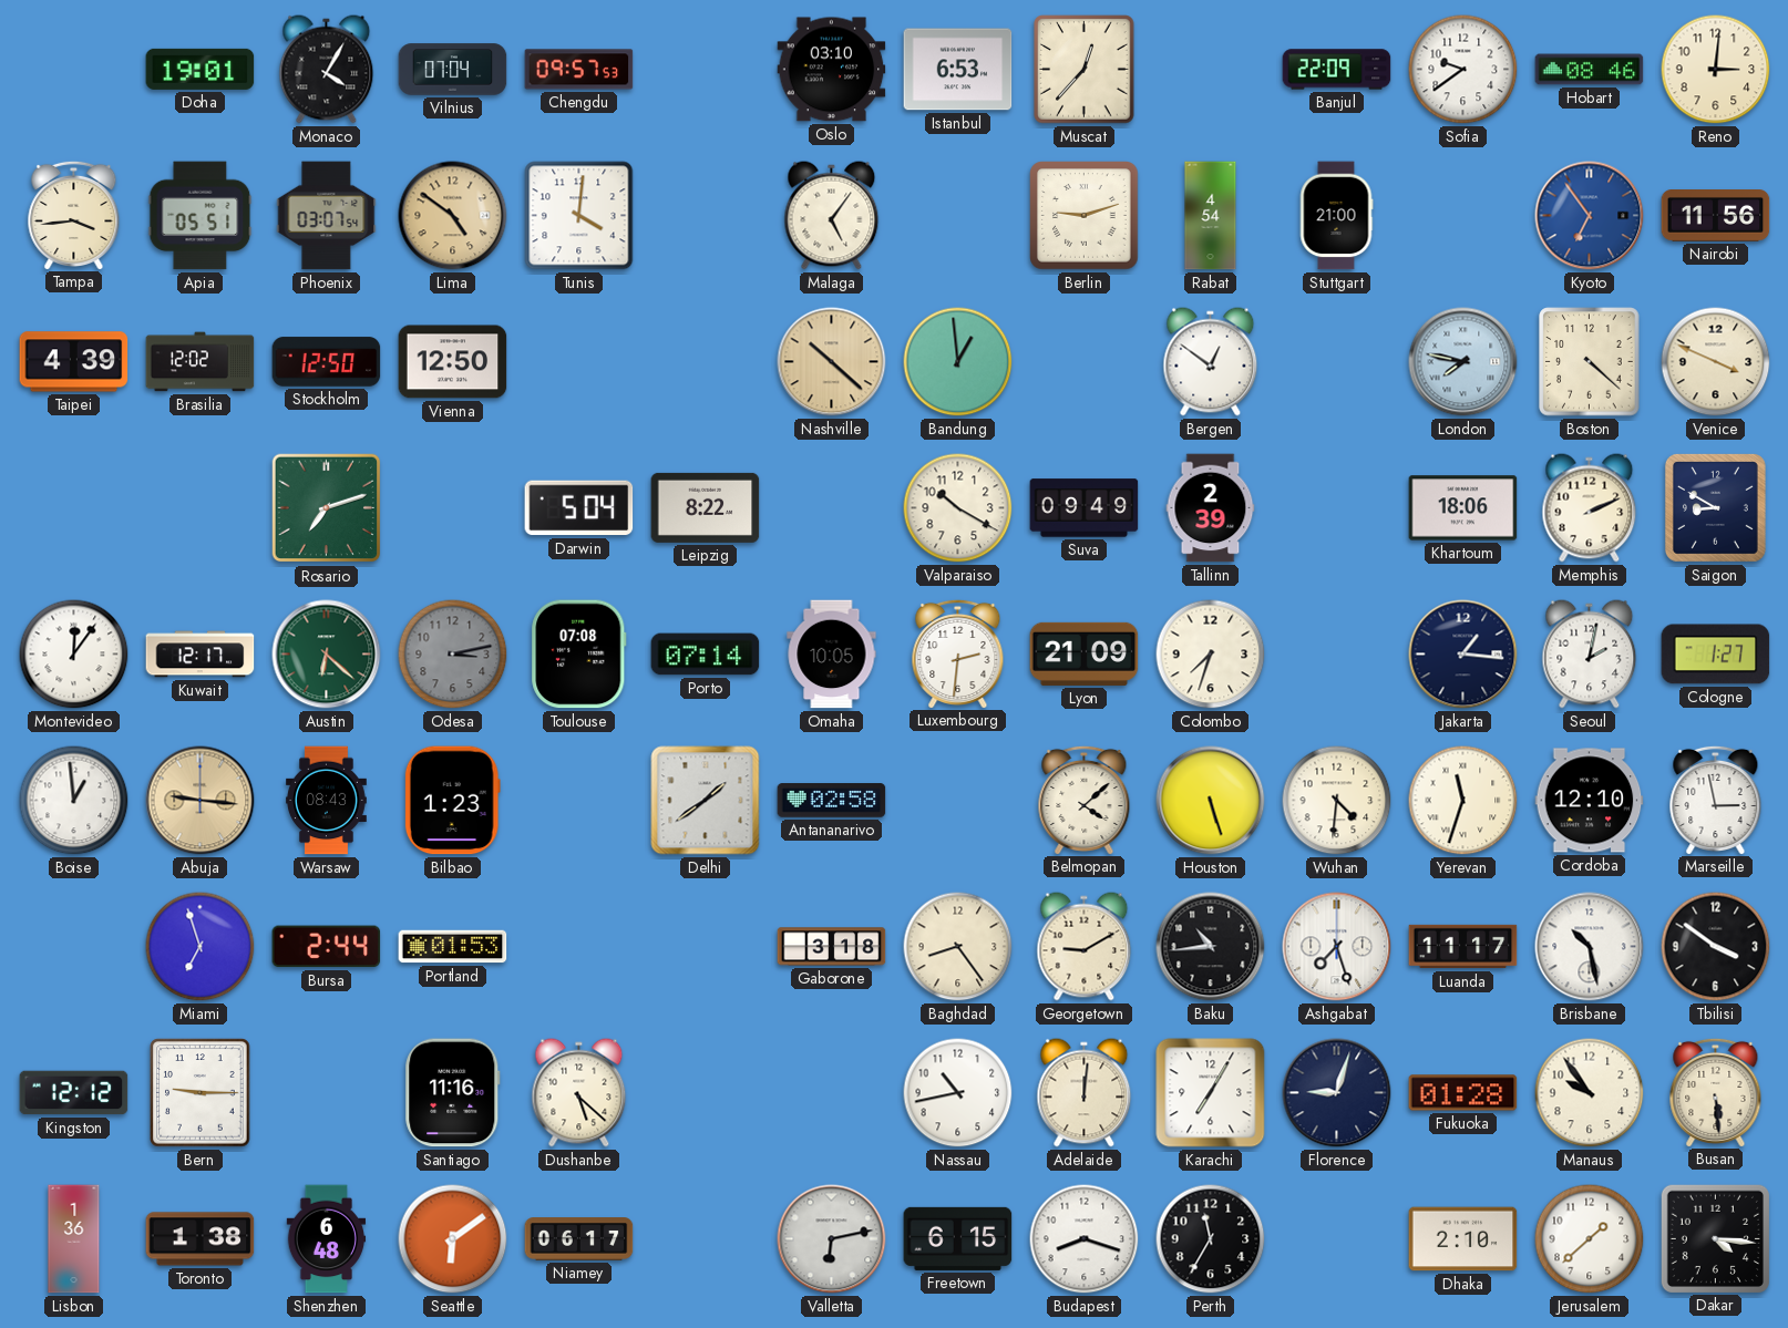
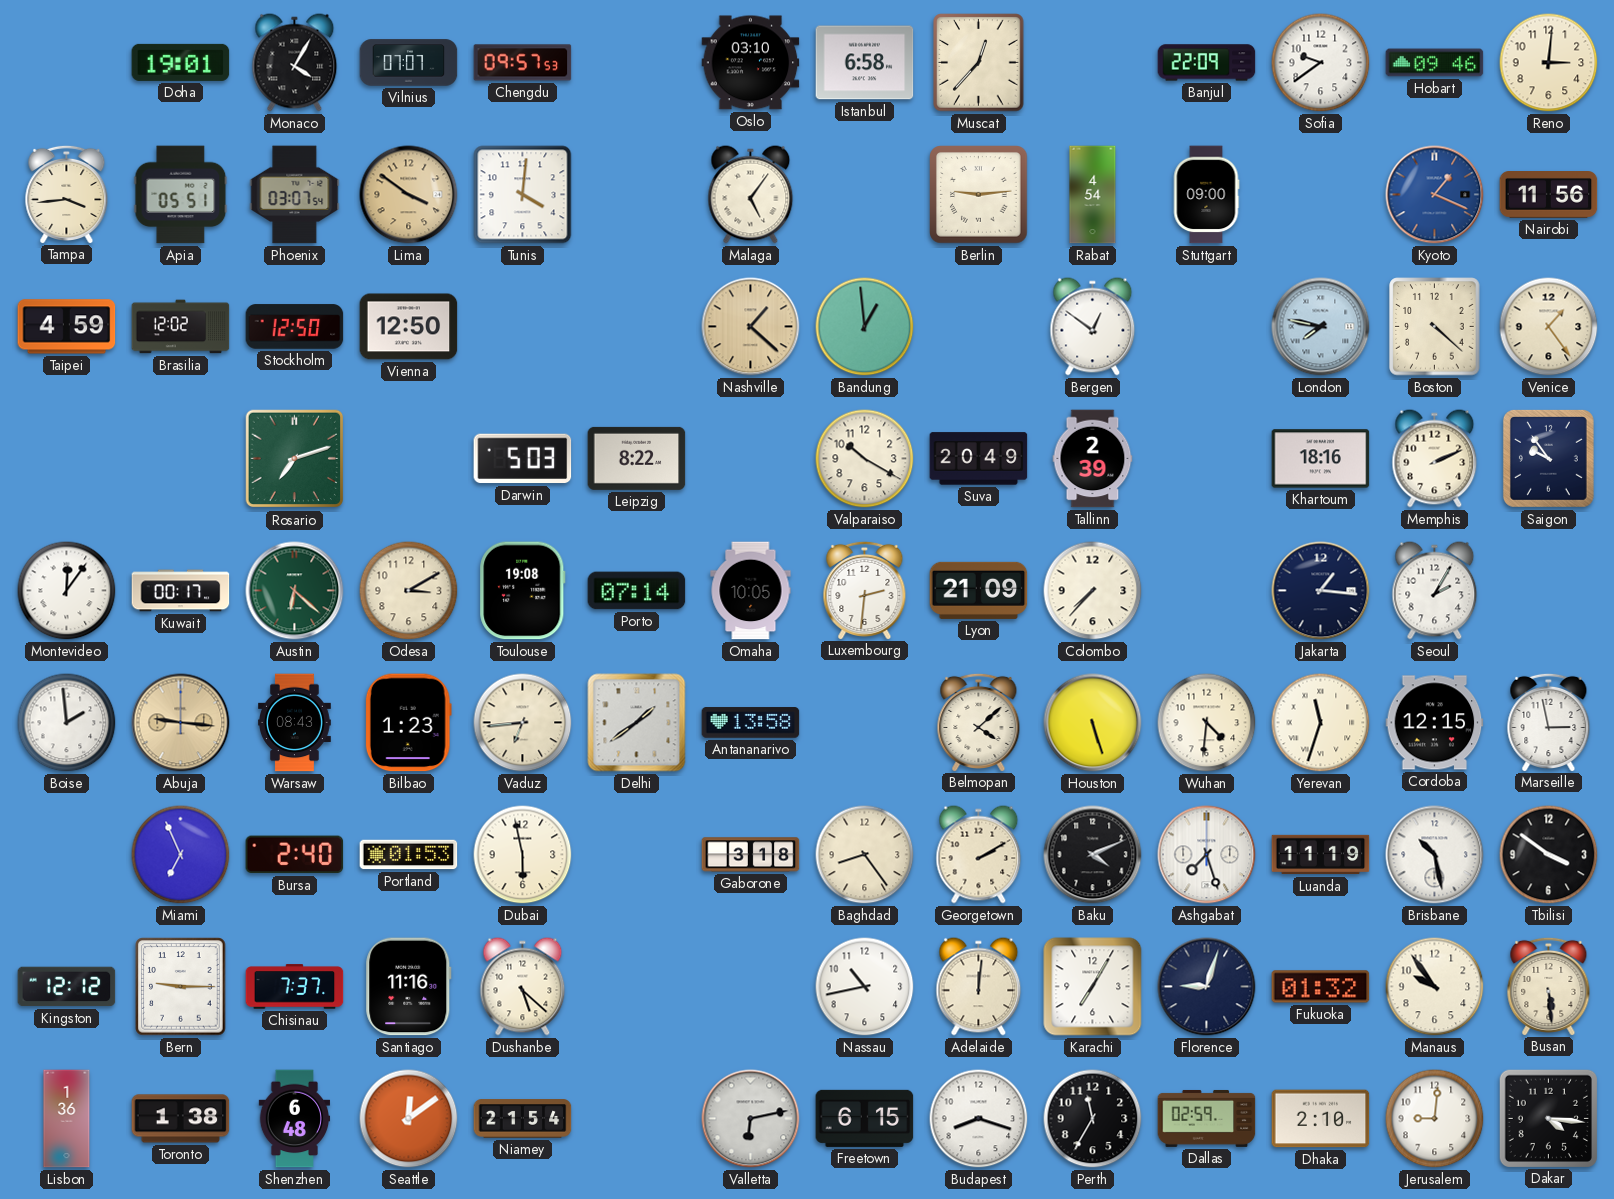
Vilnius: 07:04 -> 07:07 (409, 63)
Istanbul: 6:53 -> 6:58 (865, 63)
Hobart: 08:46 -> 09:46 (1435, 63)
Lima: 4:51 -> 3:51 (409, 195)
Berlin: 9:12 -> 9:14 (979, 195)
Stuttgart: 21:00 -> 09:00 (1206, 195)
Kyoto: 6:54 -> 1:19 (1435, 195)
Taipei: 4:39 -> 4:59 (67, 327)
Nashville: 10:22 -> 1:22 (751, 327)
Venice: 3:49 -> 1:24 (1549, 327)
Darwin: 5:04 -> 5:03 (523, 459)
Suva: 09:49 -> 20:49 (979, 459)
Khartoum: 18:06 -> 18:16 (1321, 459)
Saigon: 8:50 -> 9:54 (1548, 458)
Kuwait: 12:17 -> 00:17 (181, 591)
Odesa: 3:13 -> 3:10 (409, 591)
Odesa dial: grey -> cream (409, 591)
Toulouse: 07:08 -> 19:08 (523, 591)
Colombo: 7:33 -> 7:37 (1093, 591)
Seoul: 2:02 -> 2:05 (1435, 591)
Cologne: 1:27 -> none (1716, 655)
Boise: 12:59 -> 1:59 (67, 723)
Vaduz: none -> 6:44 (523, 723)
Antananarivo: 02:58 -> 13:58 (751, 723)
Cordoba: 12:10 -> 12:15 (1435, 723)
Miami: 6:57 -> 6:56 (181, 855)
Bursa: 2:44 -> 2:40 (295, 855)
Dubai: none -> 5:58 (523, 855)
Georgetown: 9:10 -> 2:10 (979, 855)
Baku: 10:44 -> 4:11 (1093, 855)
Luanda: 11:17 -> 11:19 (1321, 855)
Chisinau: none -> 7:37 (295, 987)
Fukuoka: 01:28 -> 01:32 (1321, 987)
Seattle: 6:09 -> 12:09 (409, 1119)
Niamey: 06:17 -> 21:54 (523, 1119)
Dallas: none -> 02:59 (1207, 1118)
Jerusalem: 1:38 -> 9:01 (1435, 1119)
